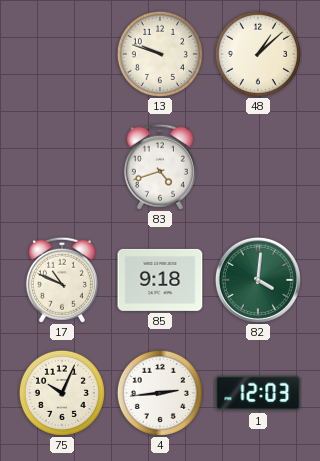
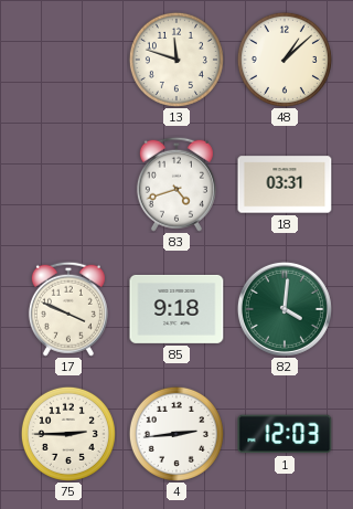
13: 9:48 -> 11:48 (176, 60)
18: none -> 03:31 (285, 184)
17: 10:49 -> 3:49 (68, 309)
75: 10:04 -> 2:45 (68, 434)
